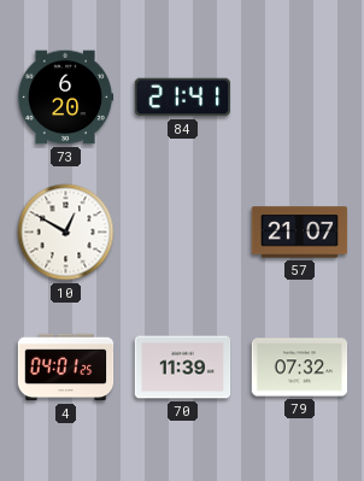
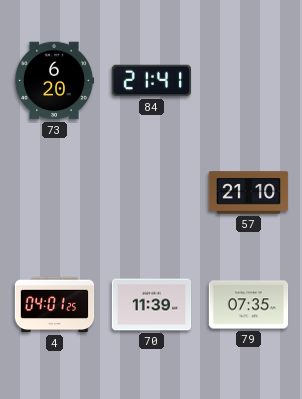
10: 12:50 -> none (66, 233)
57: 21:07 -> 21:10 (249, 193)
79: 07:32 -> 07:35 (249, 305)
